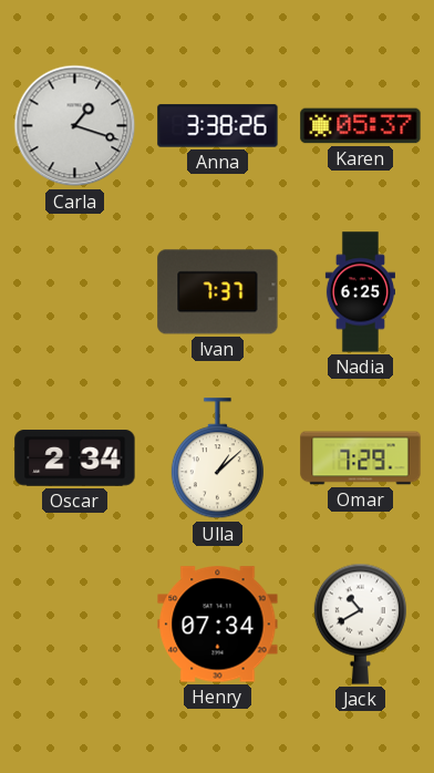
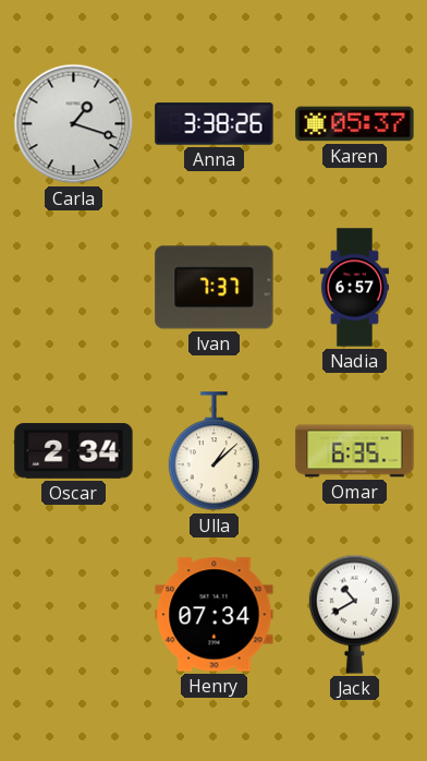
Nadia: 6:25 -> 6:57 (354, 288)
Omar: 7:29 -> 6:35 (355, 451)
